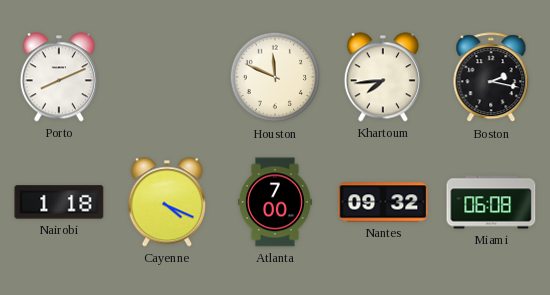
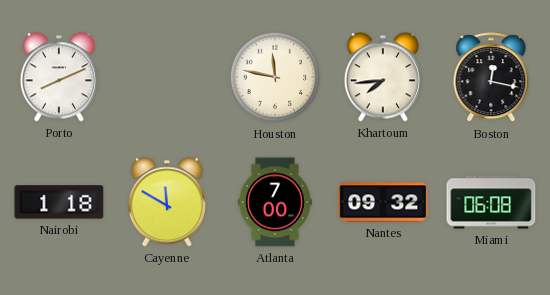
Houston: 11:49 -> 11:47 (275, 77)
Boston: 2:17 -> 12:17 (491, 78)
Cayenne: 4:19 -> 11:50 (167, 202)
